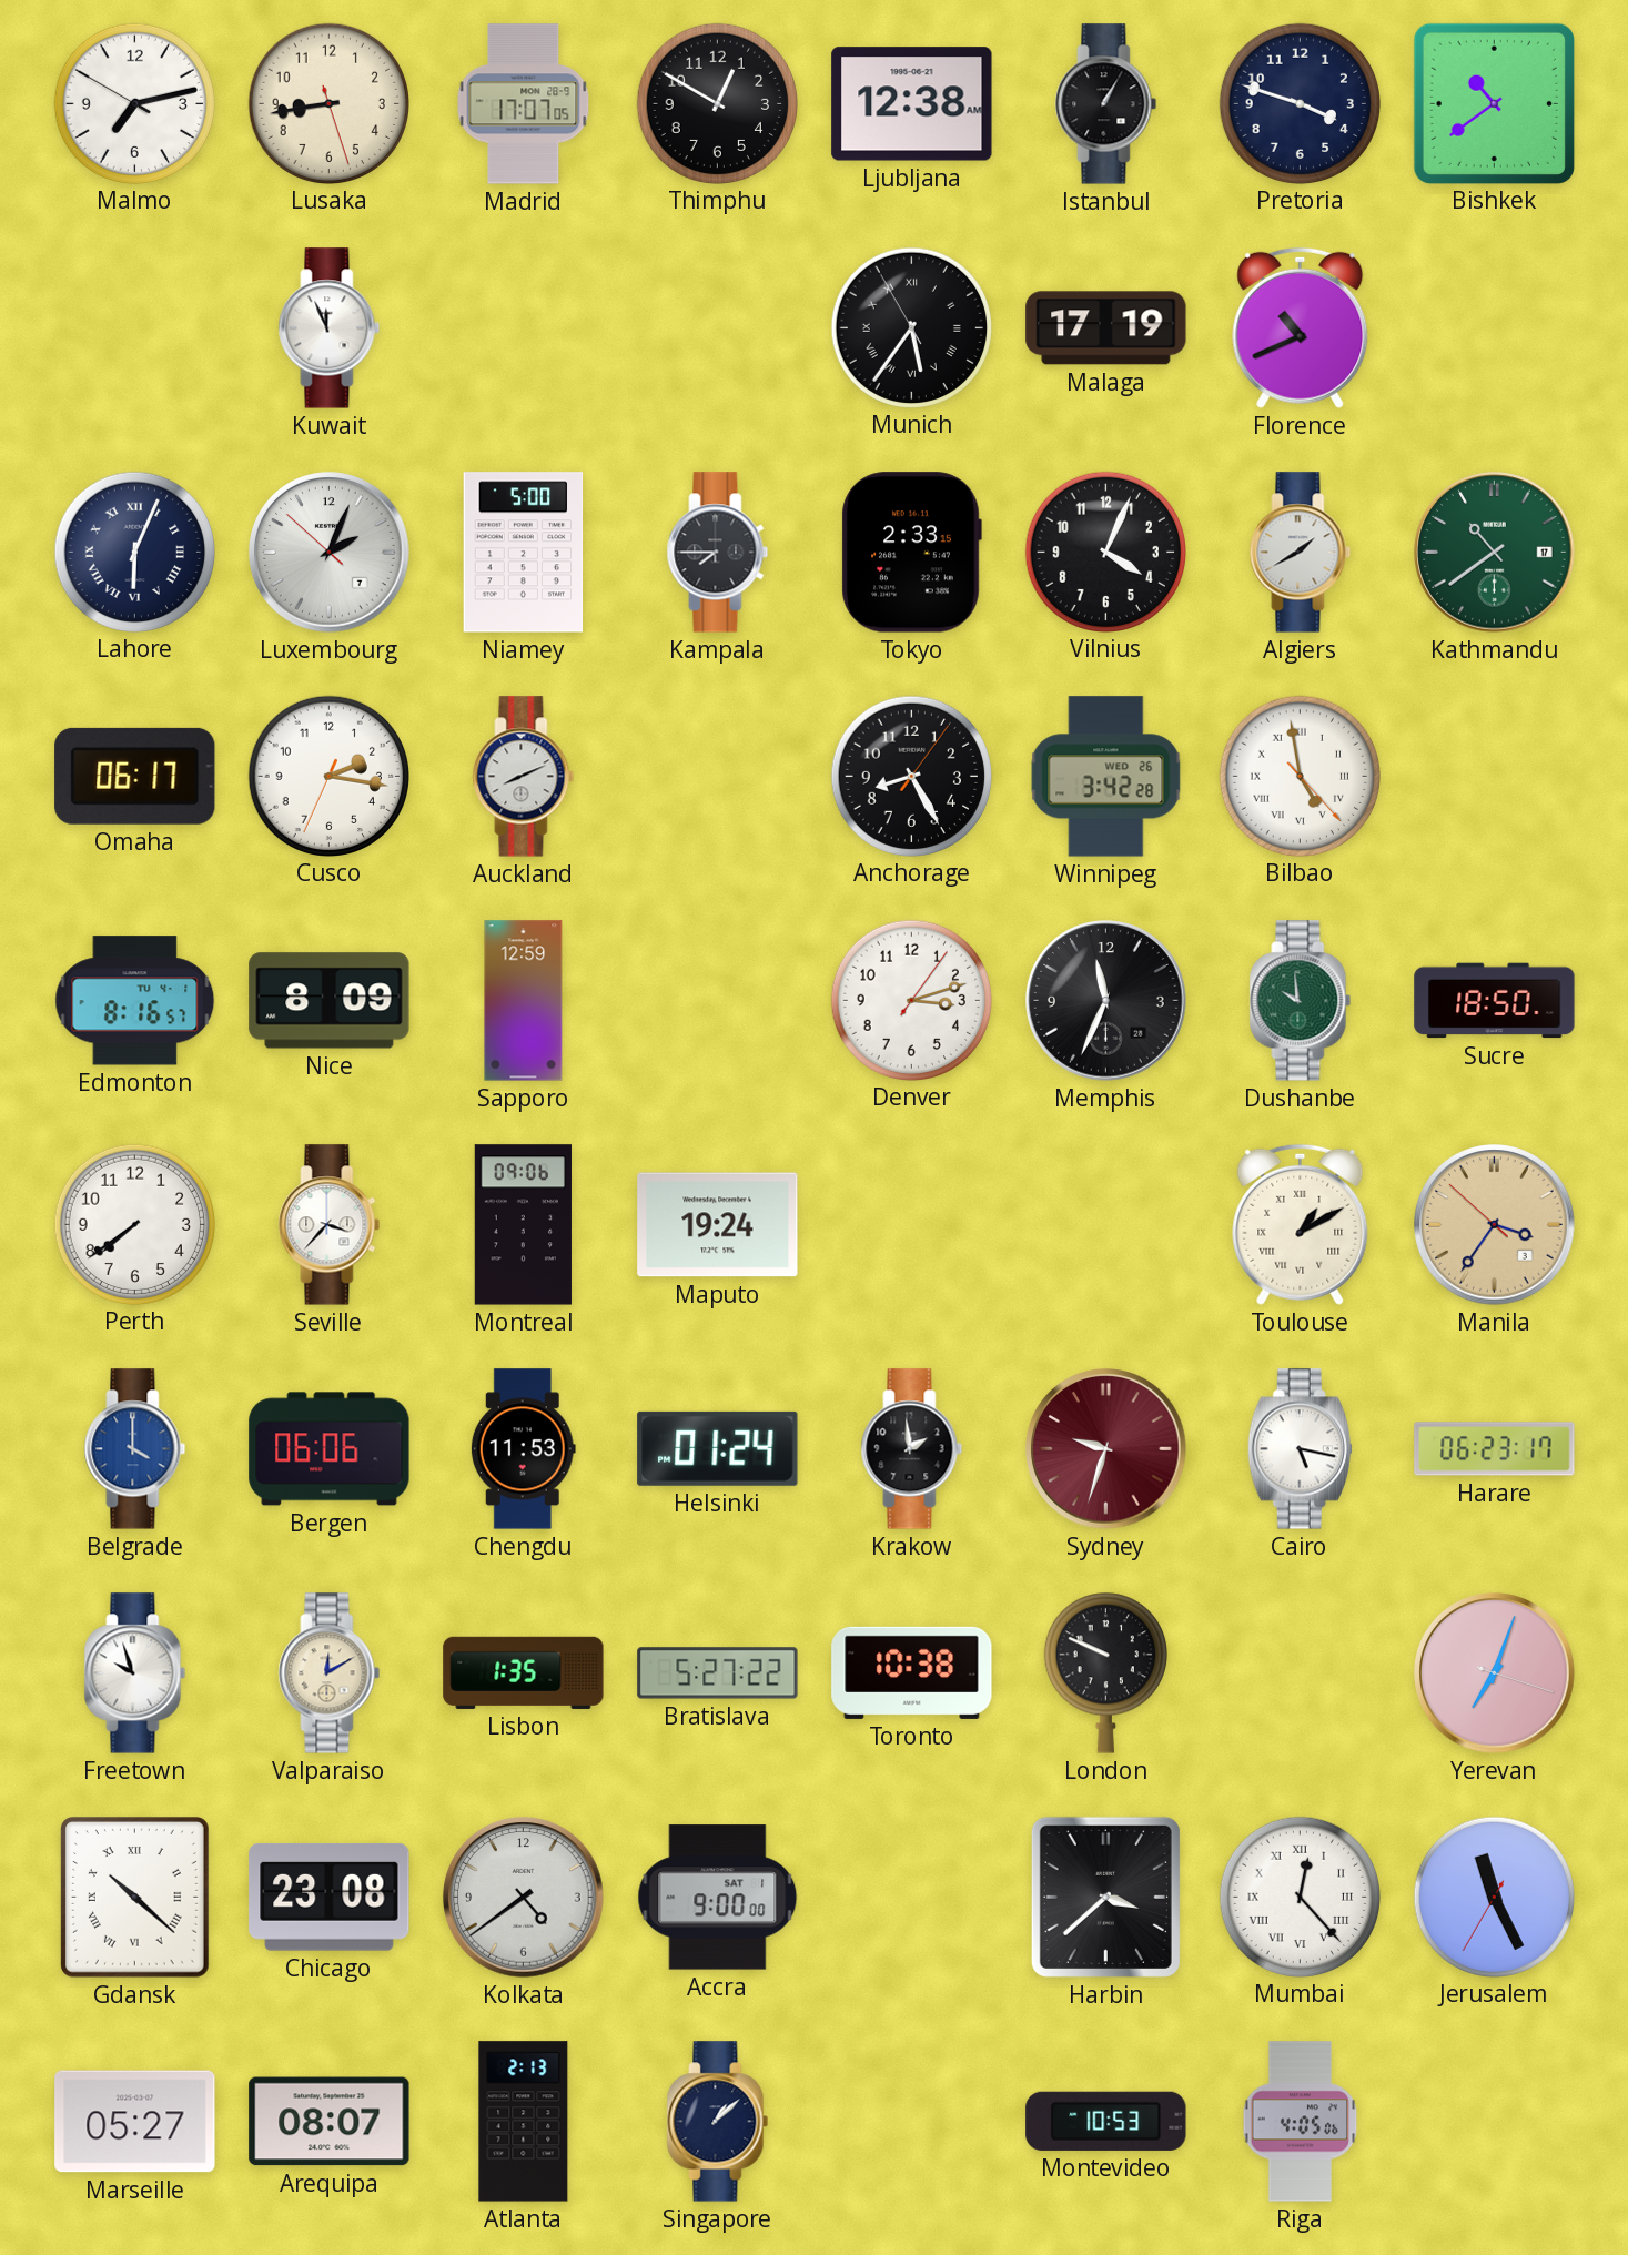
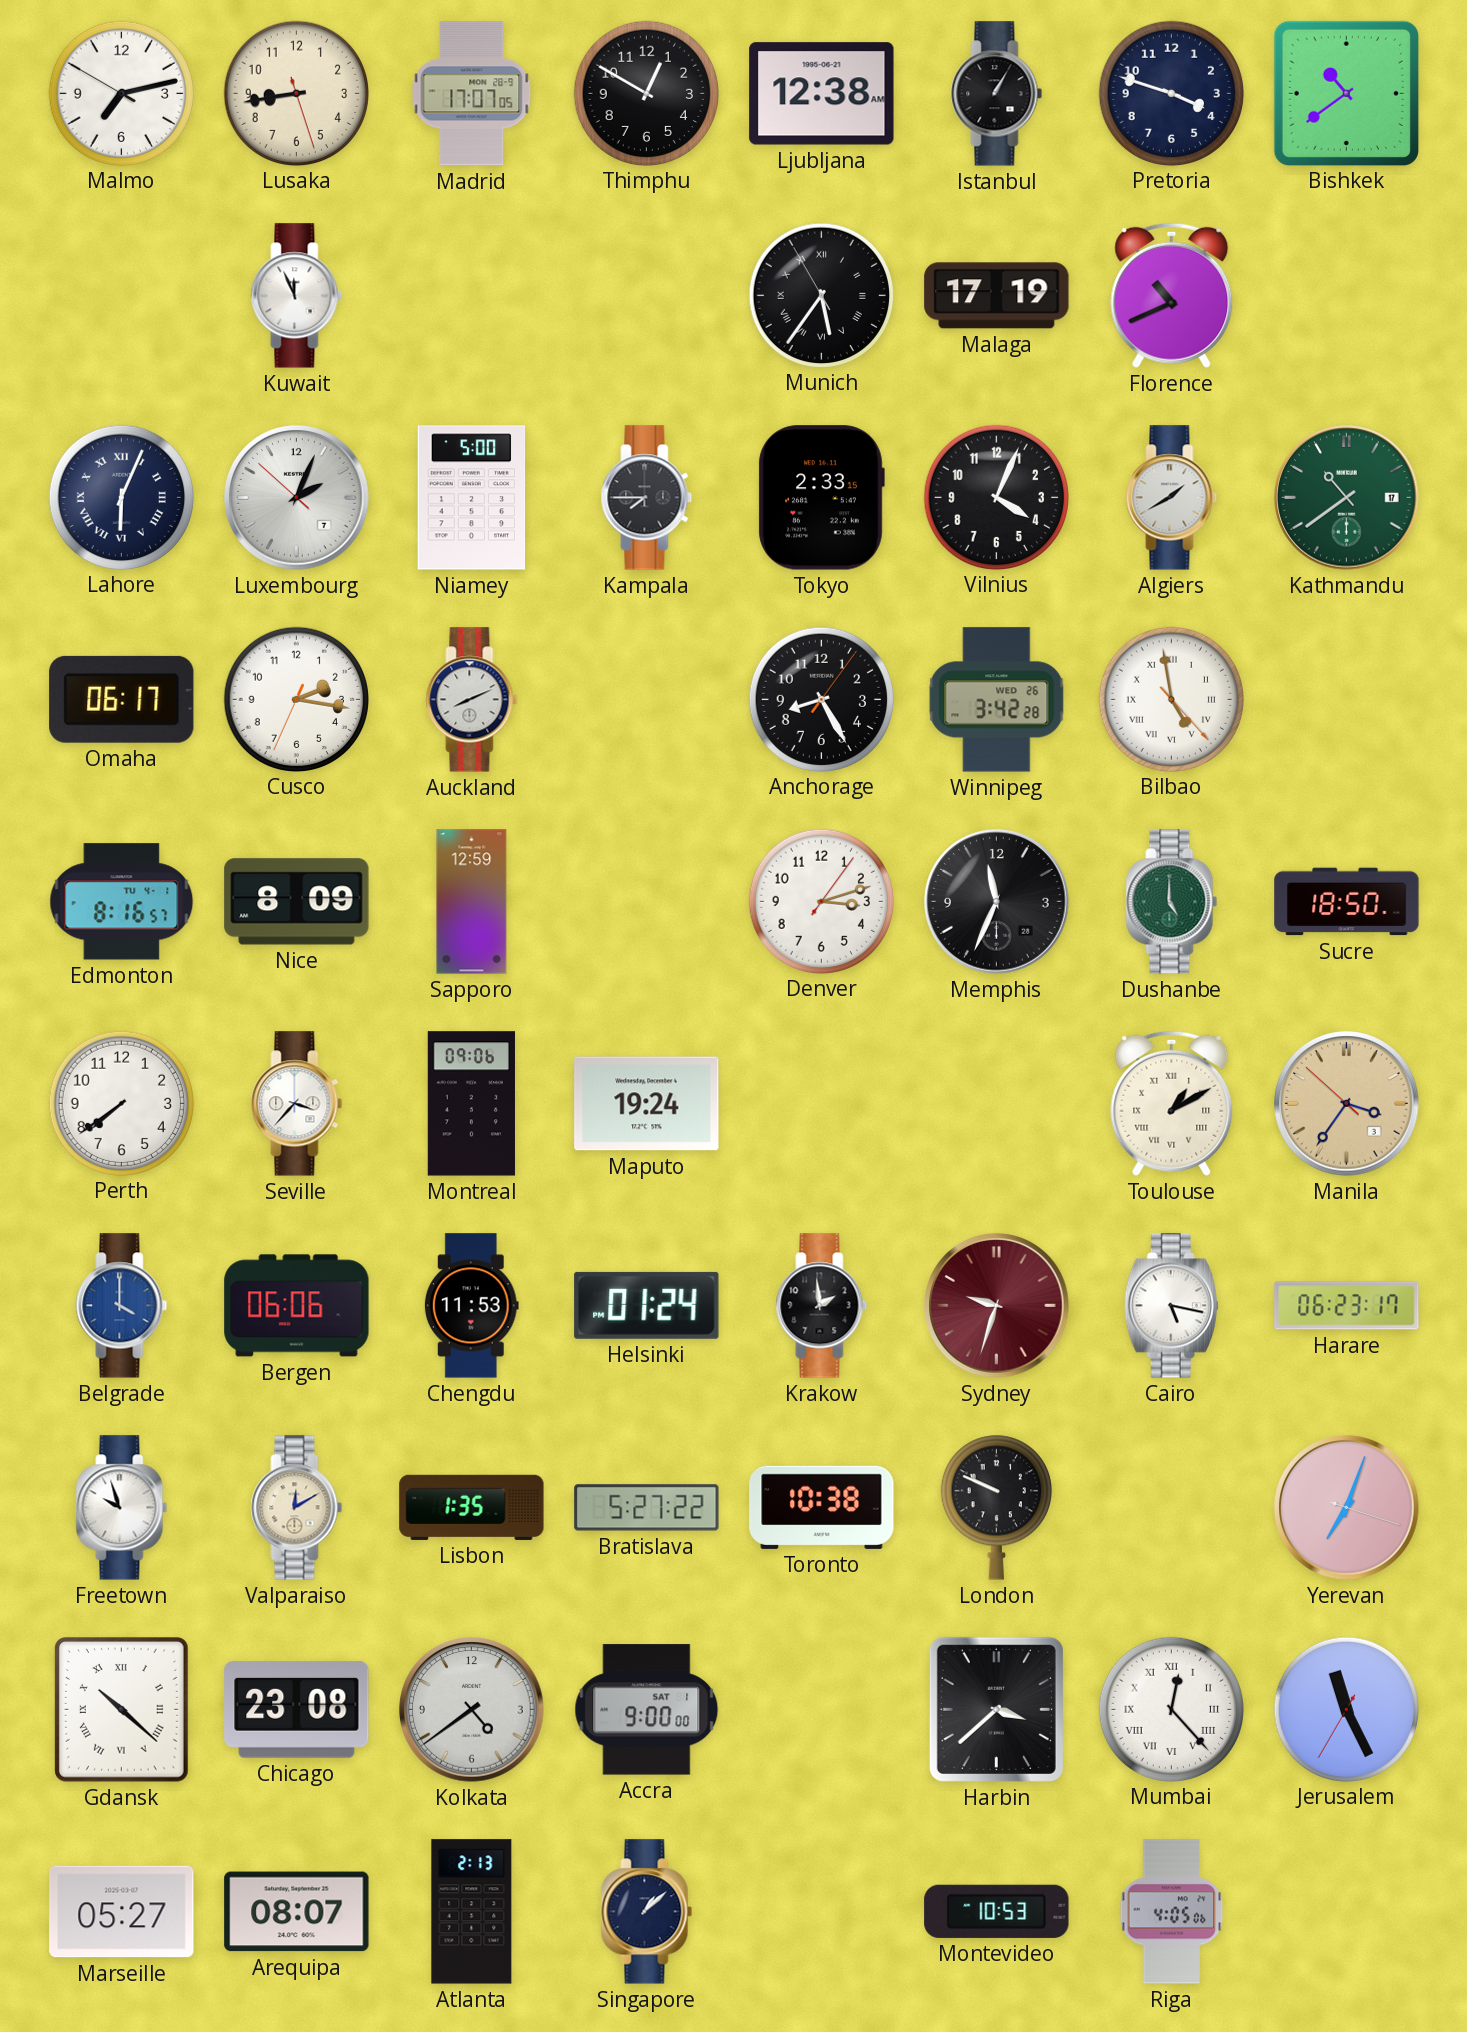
Dushanbe: 9:59 -> 5:00 (1172, 902)
